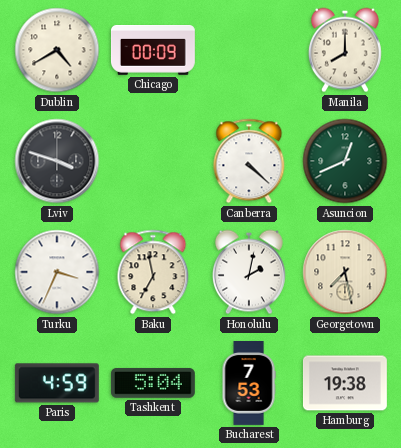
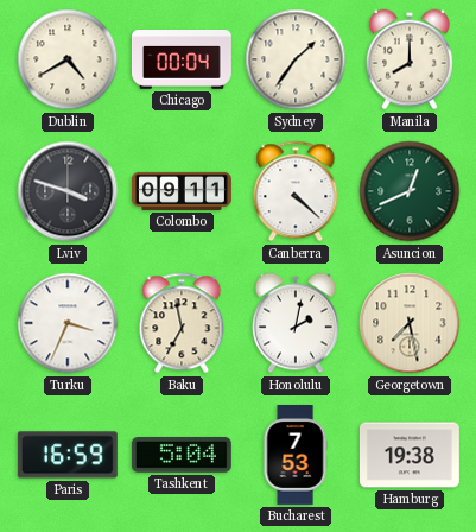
Chicago: 00:09 -> 00:04 (182, 61)
Sydney: none -> 1:36 (296, 59)
Colombo: none -> 09:11 (182, 191)
Paris: 4:59 -> 16:59 (68, 455)
